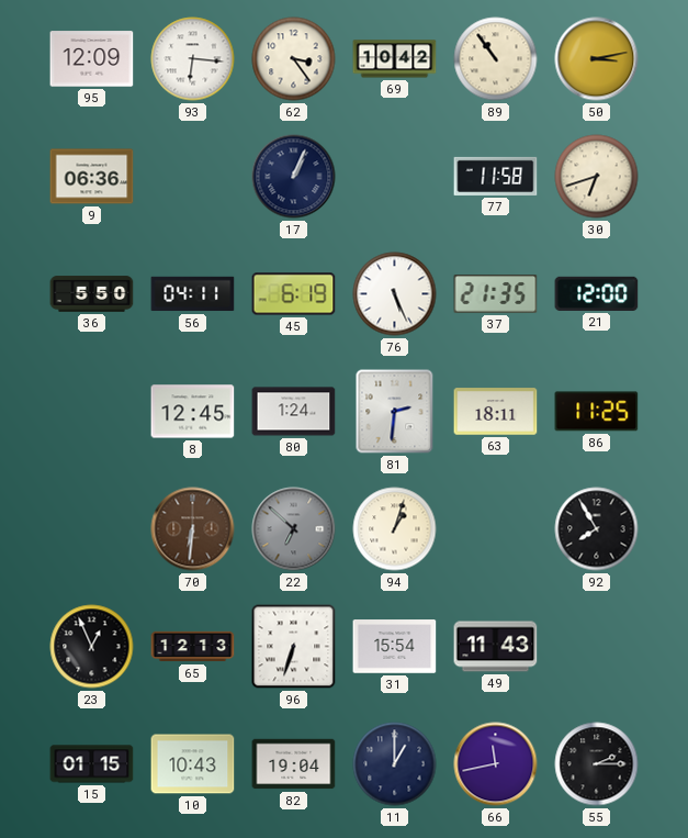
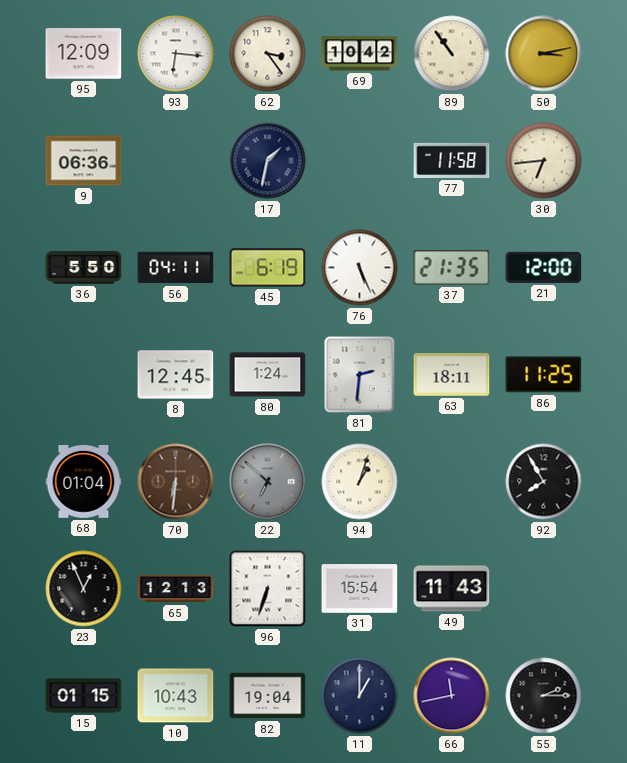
17: 1:04 -> 1:32 (268, 161)
30: 6:42 -> 6:44 (544, 161)
68: none -> 01:04 (84, 482)
